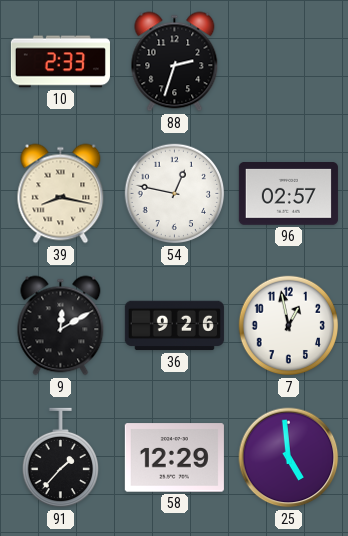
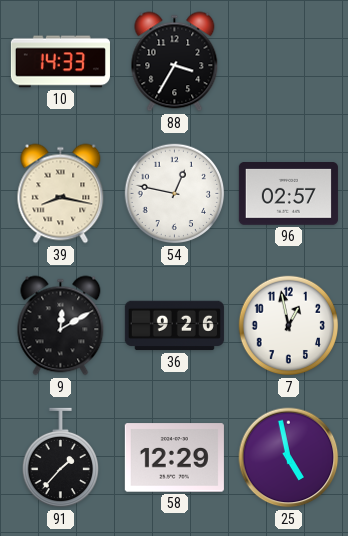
10: 2:33 -> 14:33 (60, 62)
88: 2:33 -> 3:35 (175, 62)
25: 4:59 -> 4:58 (289, 458)
